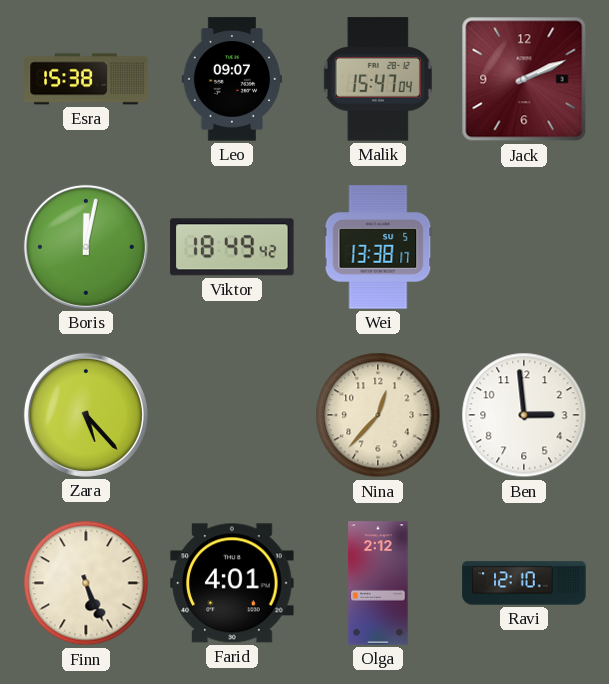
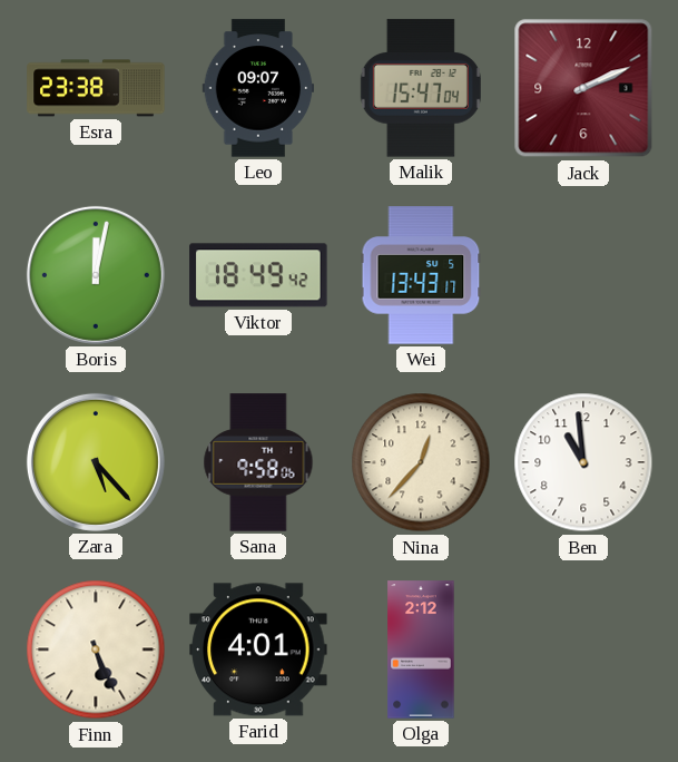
Esra: 15:38 -> 23:38 (96, 88)
Wei: 13:38 -> 13:43 (421, 275)
Sana: none -> 9:58 (258, 462)
Ben: 2:59 -> 10:59 (583, 462)
Ravi: 12:10 -> none (524, 583)
